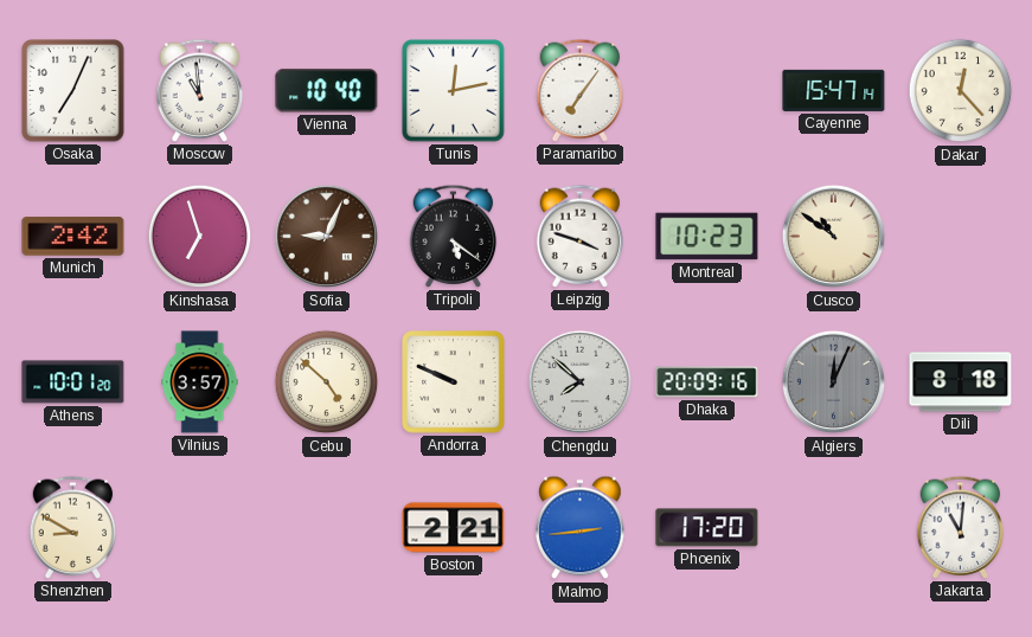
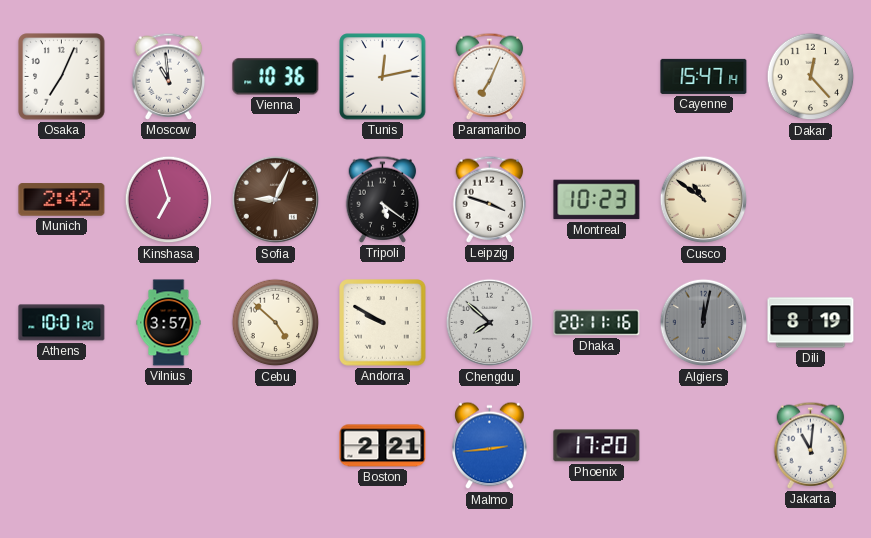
Vienna: 10:40 -> 10:36 (276, 77)
Paramaribo: 7:06 -> 7:04 (490, 76)
Andorra: 9:49 -> 9:50 (383, 323)
Dhaka: 20:09 -> 20:11 (597, 323)
Algiers: 12:04 -> 12:02 (704, 323)
Dili: 8:18 -> 8:19 (811, 323)
Shenzhen: 8:50 -> none (73, 527)
